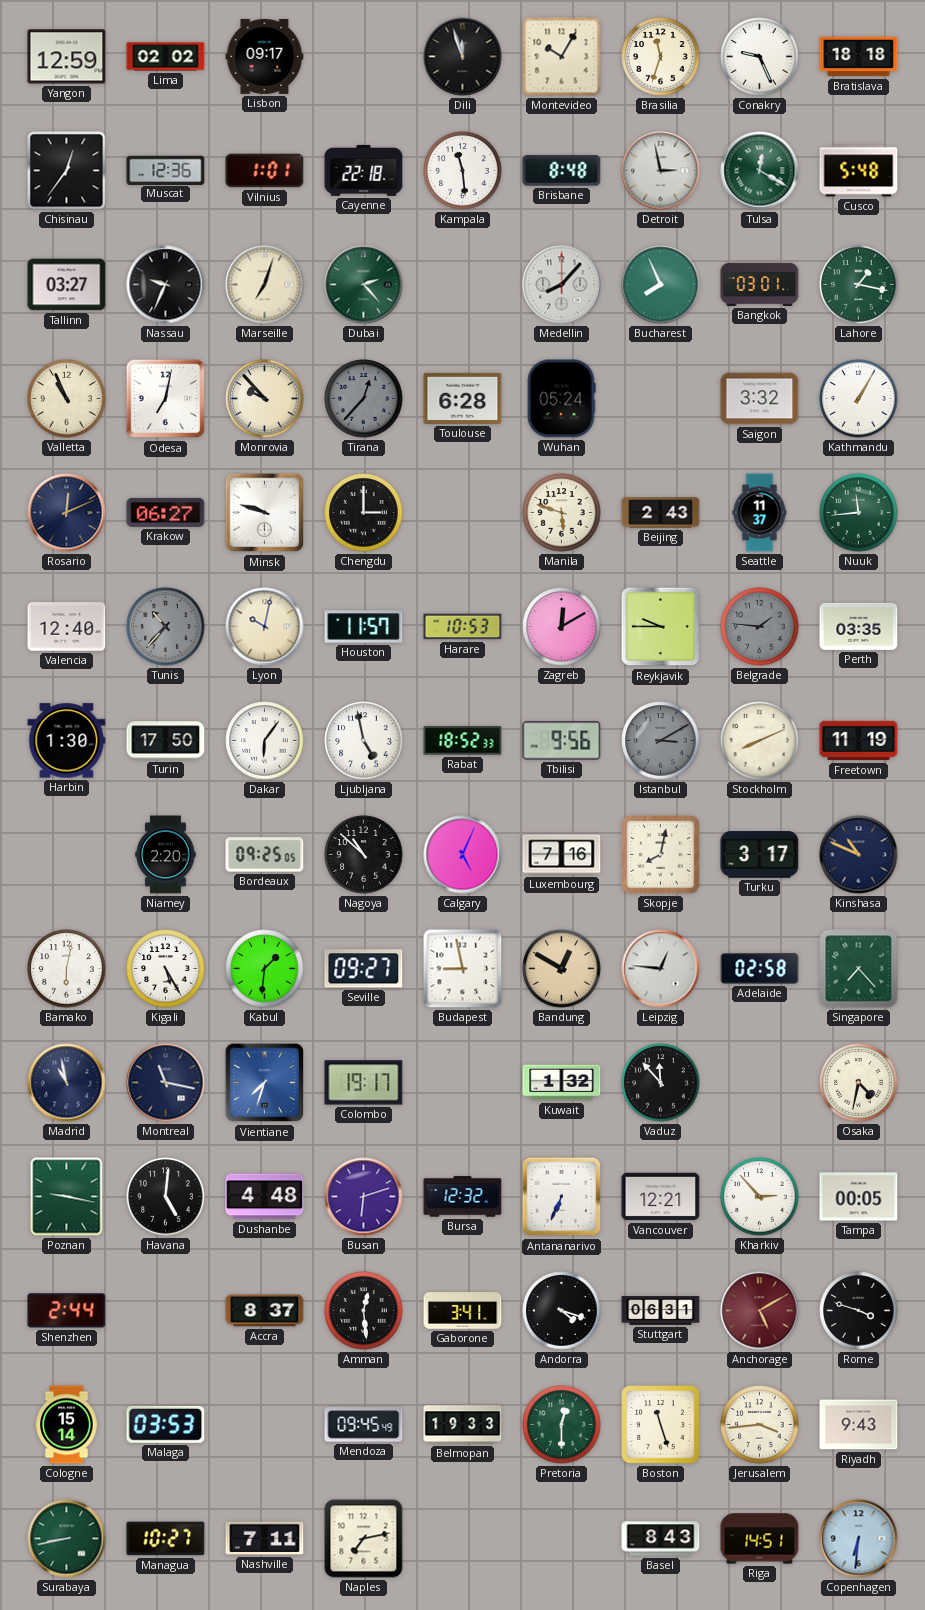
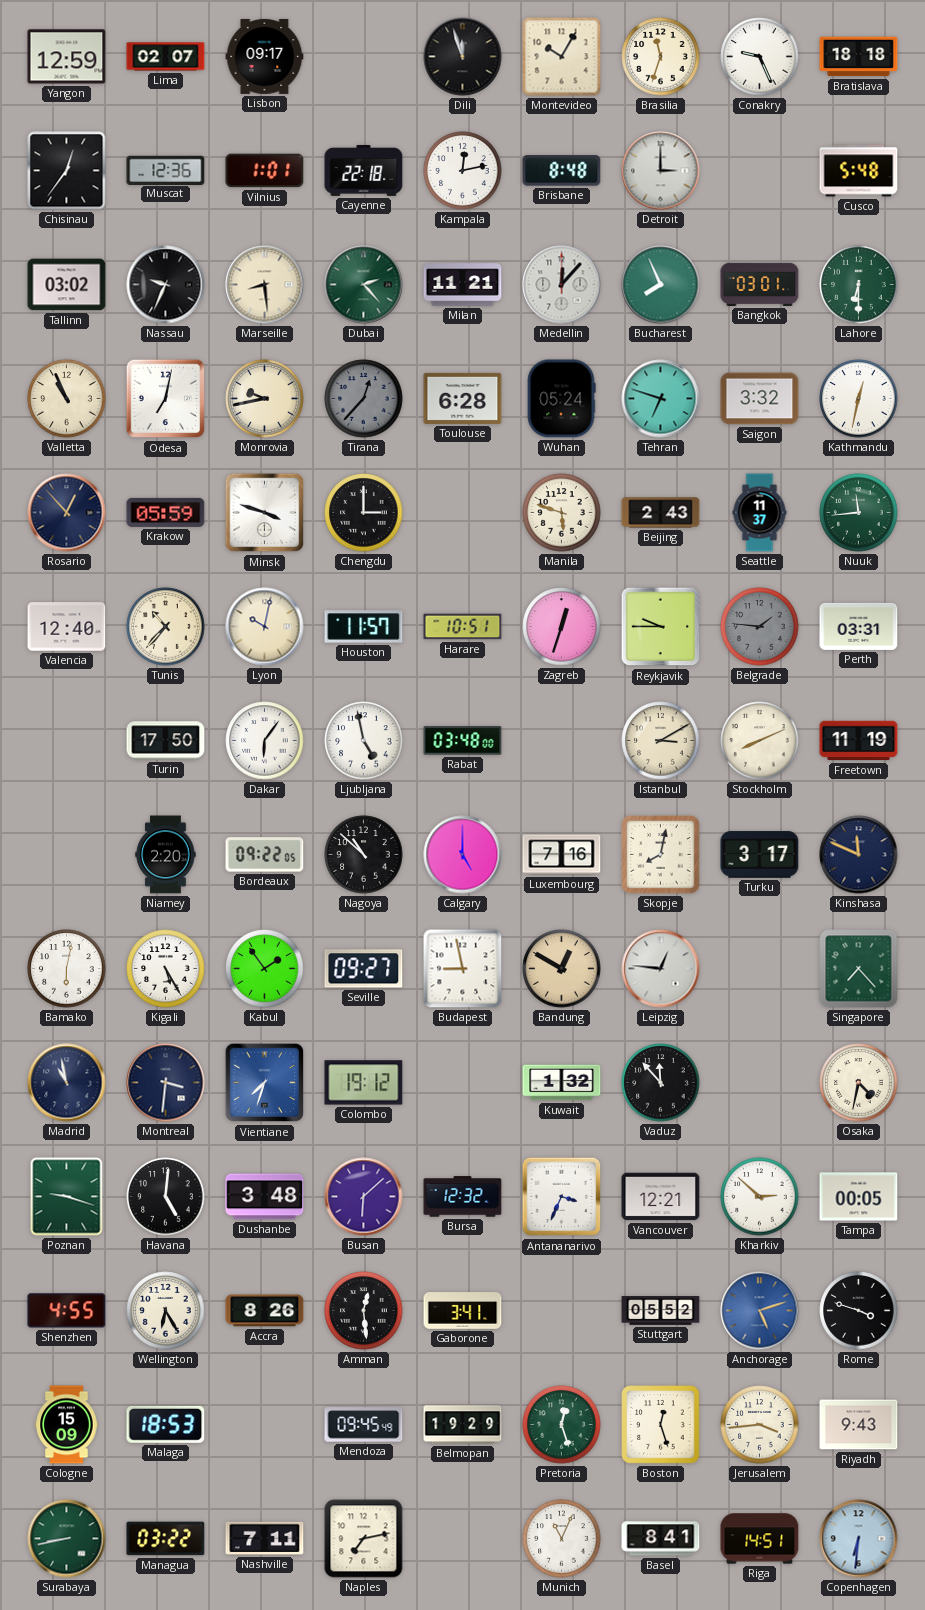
Lima: 02:02 -> 02:07 (166, 57)
Kampala: 11:29 -> 12:13 (463, 171)
Detroit: 2:58 -> 3:00 (661, 171)
Tulsa: 12:20 -> none (760, 171)
Tallinn: 03:27 -> 03:02 (67, 285)
Marseille: 7:03 -> 8:29 (265, 285)
Milan: none -> 11:21 (463, 285)
Medellin: 8:07 -> 12:07 (562, 285)
Lahore: 1:17 -> 6:30 (859, 285)
Monrovia: 9:53 -> 9:43 (265, 399)
Tehran: none -> 6:48 (661, 399)
Kathmandu: 1:05 -> 12:32 (859, 399)
Rosario: 12:11 -> 12:53 (67, 513)
Krakow: 06:27 -> 05:59 (166, 512)
Minsk: 9:48 -> 3:48 (265, 513)
Tunis dial: grey -> cream (166, 627)
Harare: 10:53 -> 10:51 (463, 627)
Zagreb: 12:10 -> 12:33 (562, 627)
Perth: 03:35 -> 03:31 (859, 626)
Harbin: 1:30 -> none (67, 741)
Rabat: 18:52 -> 03:48 (463, 741)
Tbilisi: 9:56 -> none (562, 741)
Istanbul dial: grey -> cream (661, 741)
Bordeaux: 09:25 -> 09:22 (265, 855)
Calgary: 5:04 -> 5:00 (463, 855)
Kinshasa: 10:49 -> 11:49 (859, 855)
Kabul: 1:31 -> 1:54 (265, 969)
Adelaide: 02:58 -> none (760, 968)
Montreal: 11:17 -> 3:31 (166, 1083)
Colombo: 19:17 -> 19:12 (364, 1083)
Poznan: 9:17 -> 9:18 (67, 1197)
Dushanbe: 4:48 -> 3:48 (265, 1197)
Busan: 6:12 -> 6:08 (364, 1197)
Antananarivo: 6:34 -> 3:34 (562, 1197)
Kharkiv: 2:53 -> 2:52 (760, 1197)
Shenzhen: 2:44 -> 4:55 (67, 1311)
Wellington: none -> 6:25 (166, 1311)
Accra: 8:37 -> 8:26 (265, 1311)
Andorra: 4:18 -> none (562, 1311)
Stuttgart: 06:31 -> 05:52 (661, 1311)
Anchorage: 5:10 -> 5:12 (760, 1311)
Anchorage dial: burgundy -> blue (760, 1311)
Cologne: 15:14 -> 15:09 (67, 1425)
Malaga: 03:53 -> 18:53 (166, 1424)
Belmopan: 19:33 -> 19:29 (463, 1425)
Pretoria: 12:30 -> 12:27 (562, 1425)
Boston: 11:27 -> 12:27 (661, 1425)
Managua: 10:27 -> 03:22 (166, 1539)
Munich: none -> 11:04 (562, 1539)
Basel: 8:43 -> 8:41 (661, 1539)
